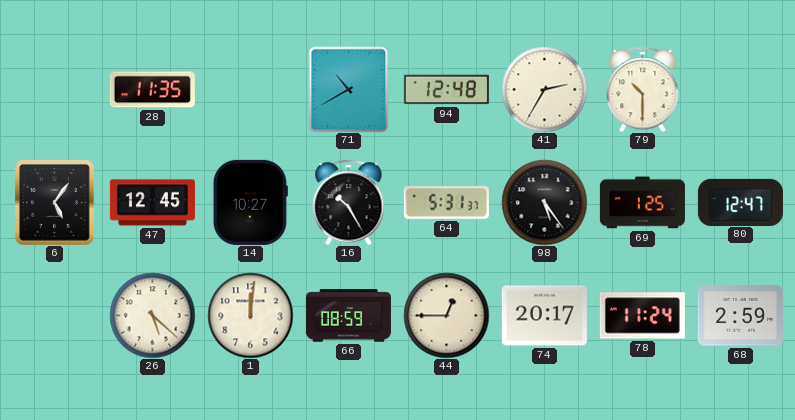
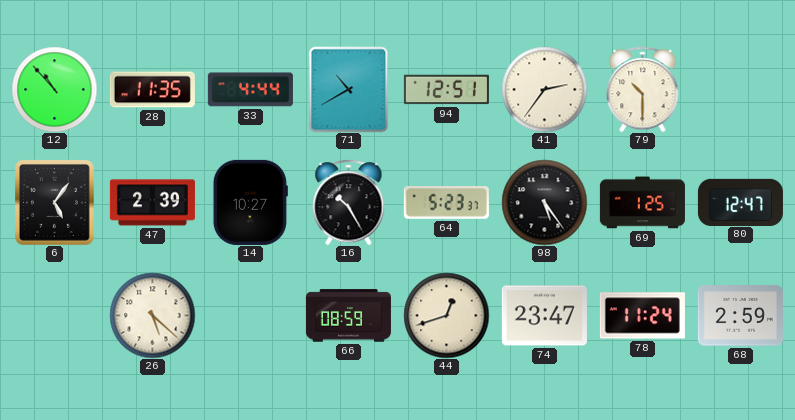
12: none -> 10:53 (54, 89)
33: none -> 4:44 (250, 90)
94: 12:48 -> 12:51 (446, 90)
41: 2:35 -> 2:36 (544, 89)
47: 12:45 -> 2:39 (152, 203)
64: 5:31 -> 5:23 (446, 203)
1: 12:01 -> none (250, 315)
44: 12:45 -> 12:42 (446, 315)
74: 20:17 -> 23:47 (544, 316)
